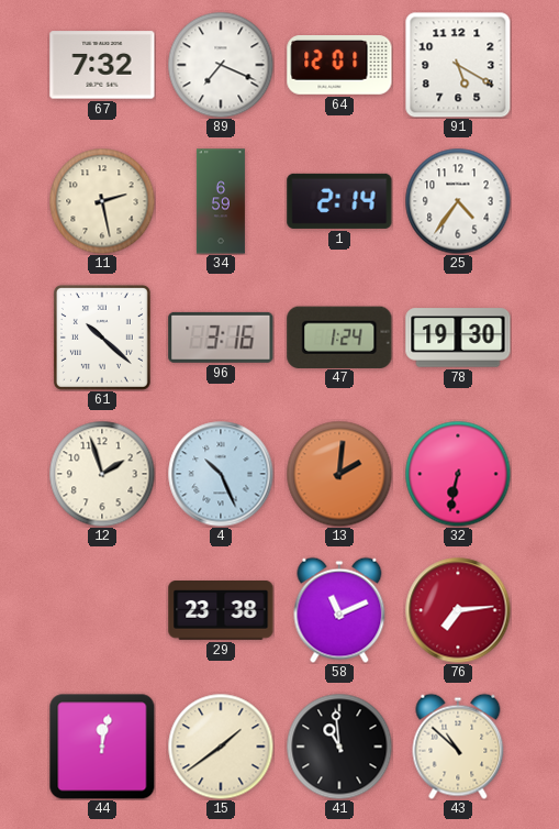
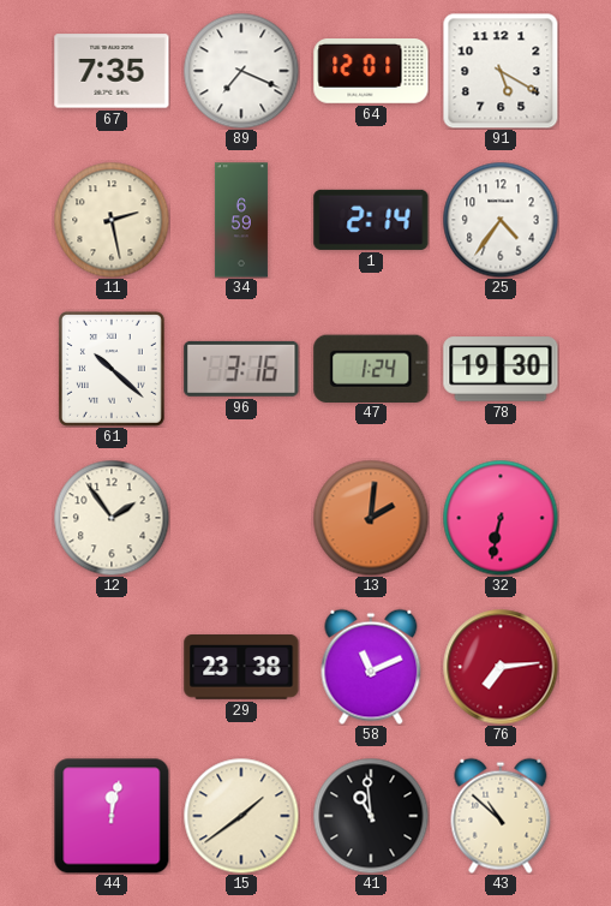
67: 7:32 -> 7:35 (112, 71)
12: 1:57 -> 1:54 (112, 518)
4: 10:26 -> none (221, 474)
